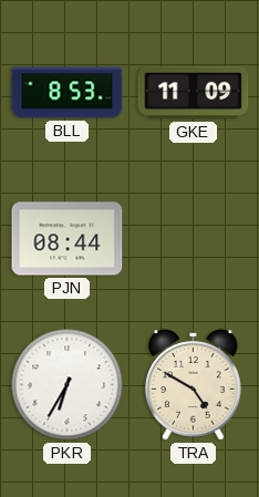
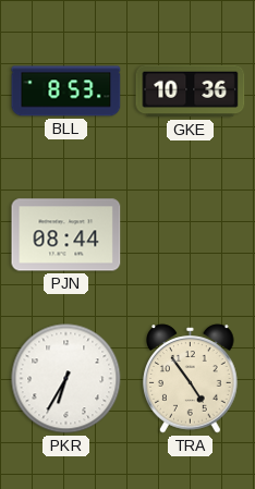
GKE: 11:09 -> 10:36 (191, 91)
TRA: 4:50 -> 4:54 (191, 379)
